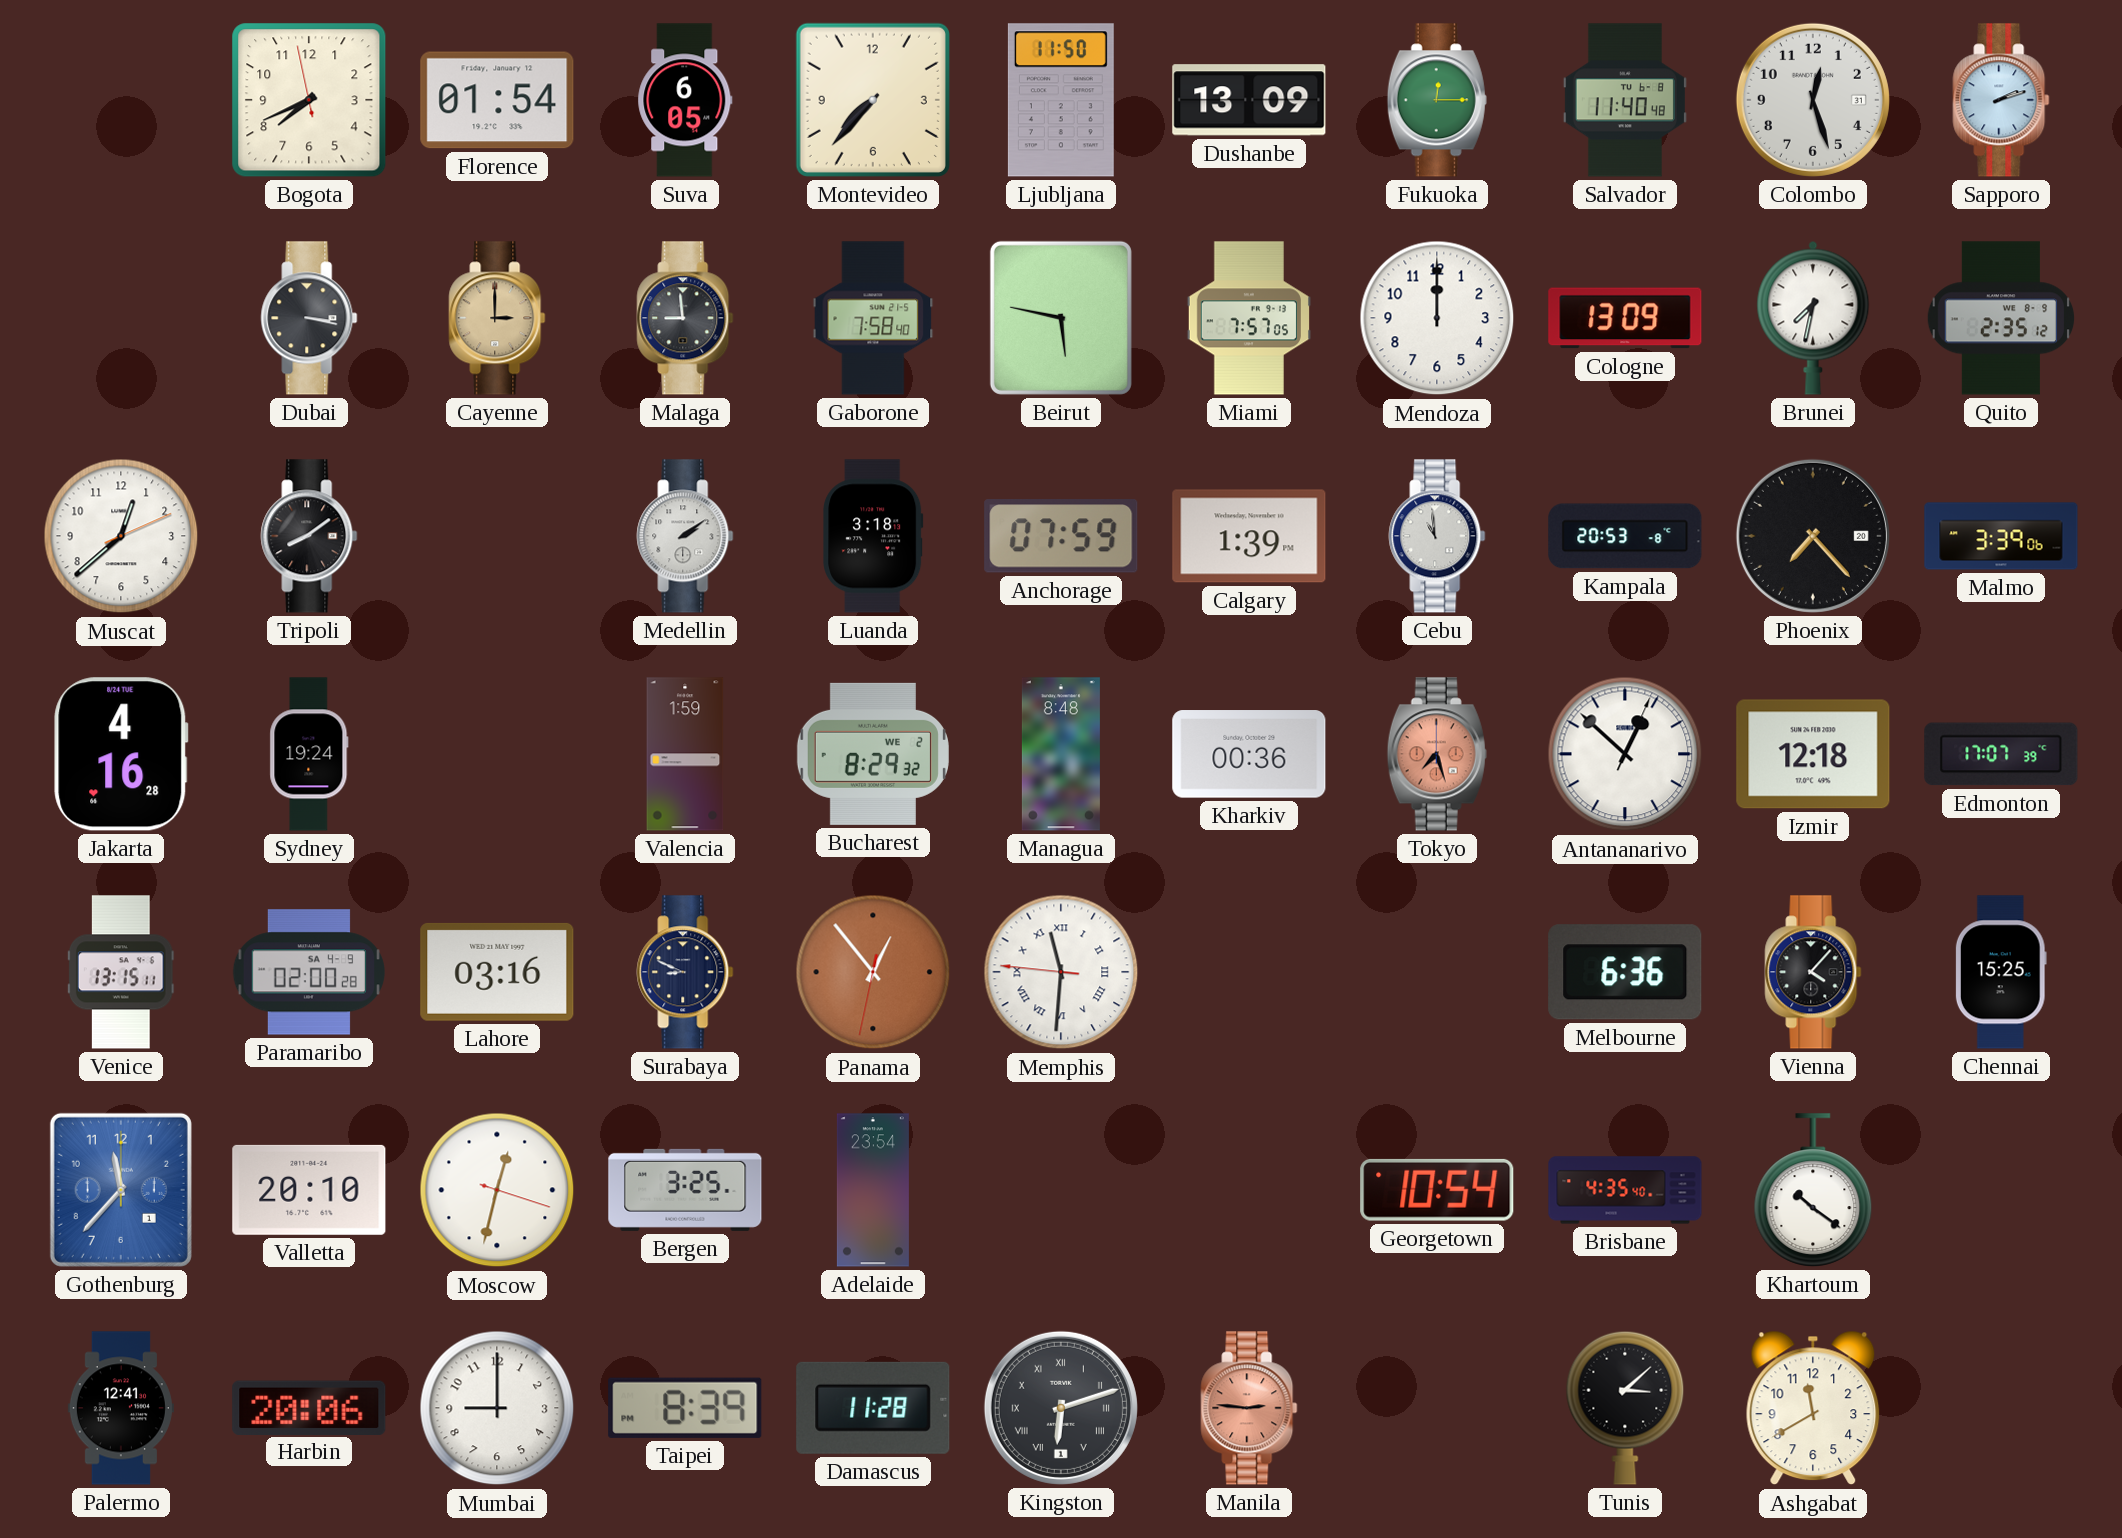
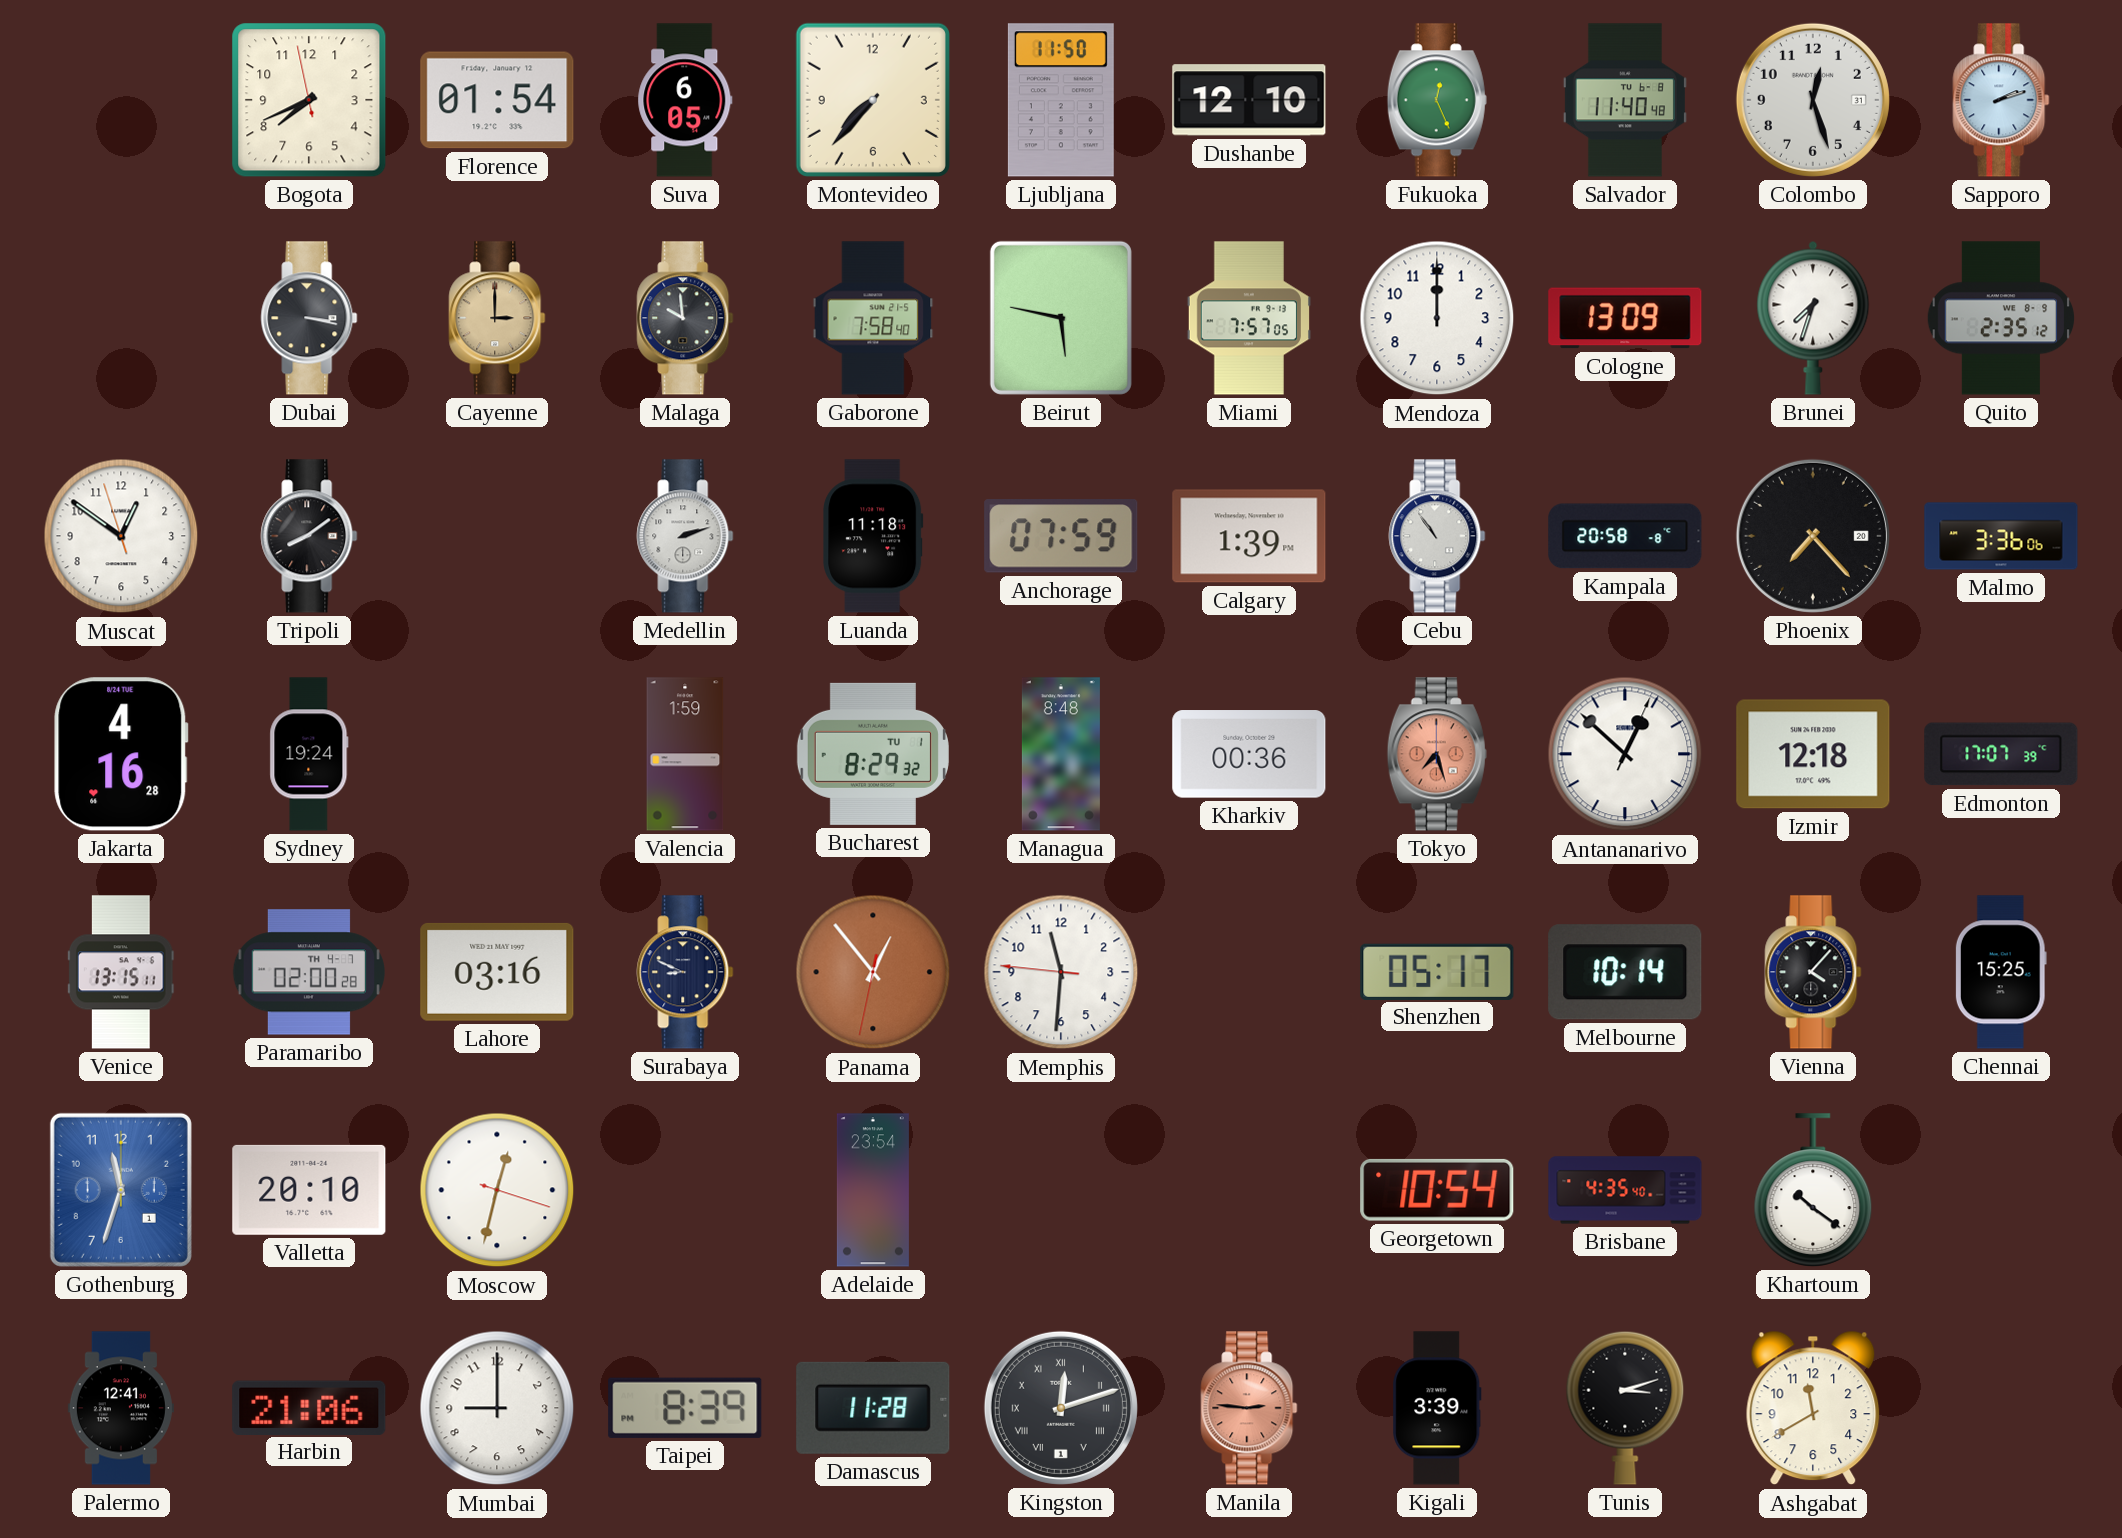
Dushanbe: 13:09 -> 12:10 (1249, 100)
Fukuoka: 12:15 -> 12:26 (1437, 100)
Malaga: 8:59 -> 9:59 (685, 318)
Brunei: 7:32 -> 7:33 (1813, 318)
Muscat: 12:38 -> 12:50 (121, 536)
Medellin: 2:09 -> 2:12 (685, 536)
Luanda: 3:18 -> 11:18 (873, 536)
Cebu: 10:59 -> 10:54 (1437, 536)
Kampala: 20:53 -> 20:58 (1625, 536)
Malmo: 3:39 -> 3:36 (2001, 536)
Bucharest date: WE 2 -> TU 1 (873, 754)
Paramaribo date: SA 4-9 -> TH 4-7 (309, 972)
Memphis numerals: Roman -> Arabic (1061, 972)
Shenzhen: none -> 05:17 (1437, 971)
Melbourne: 6:36 -> 10:14 (1625, 972)
Gothenburg: 11:37 -> 11:33 (121, 1190)
Bergen: 3:25 -> none (685, 1190)
Harbin: 20:06 -> 21:06 (309, 1407)
Kingston: 6:12 -> 12:12 (1061, 1408)
Kigali: none -> 3:39 (1437, 1408)
Tunis: 3:08 -> 3:12 (1625, 1408)
